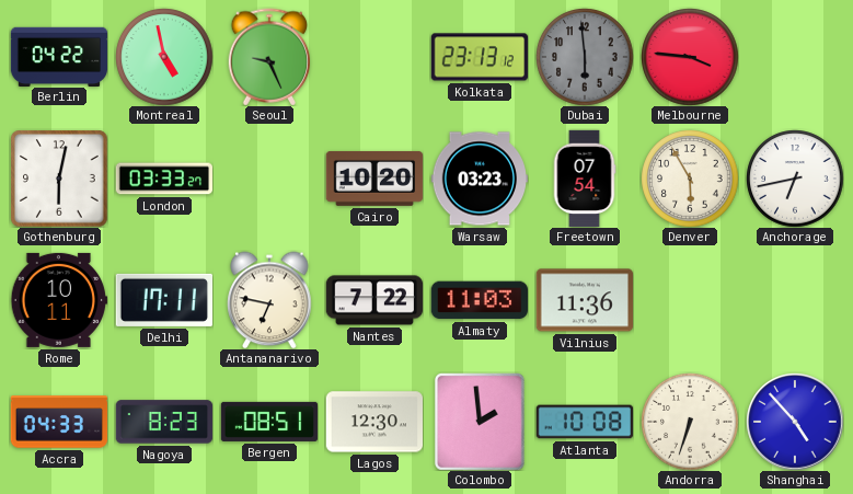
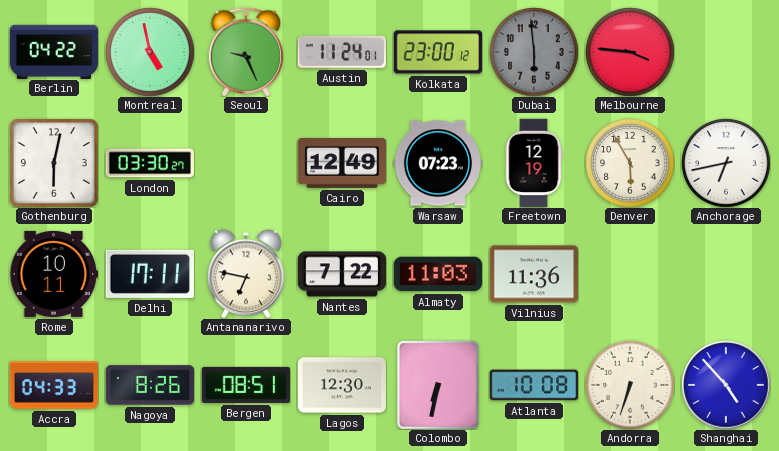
Austin: none -> 11:24 (341, 52)
Kolkata: 23:13 -> 23:00 (438, 52)
London: 03:33 -> 03:30 (149, 163)
Cairo: 10:20 -> 12:49 (342, 163)
Warsaw: 03:23 -> 07:23 (438, 163)
Freetown: 07:54 -> 12:19 (534, 163)
Nagoya: 8:23 -> 8:26 (150, 385)
Colombo: 1:59 -> 6:32 (438, 385)
